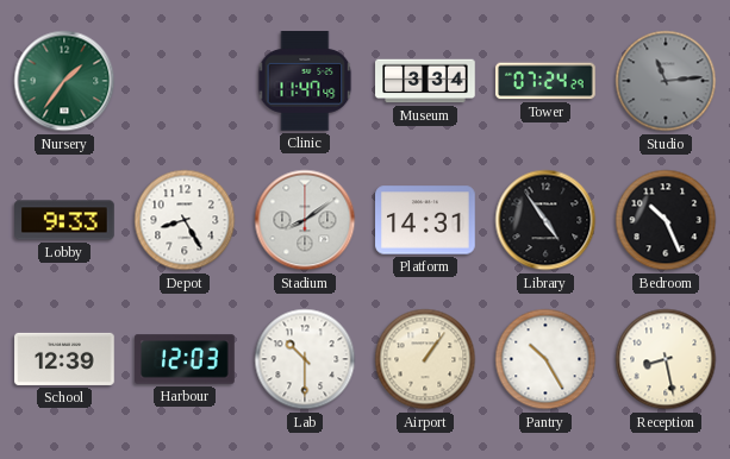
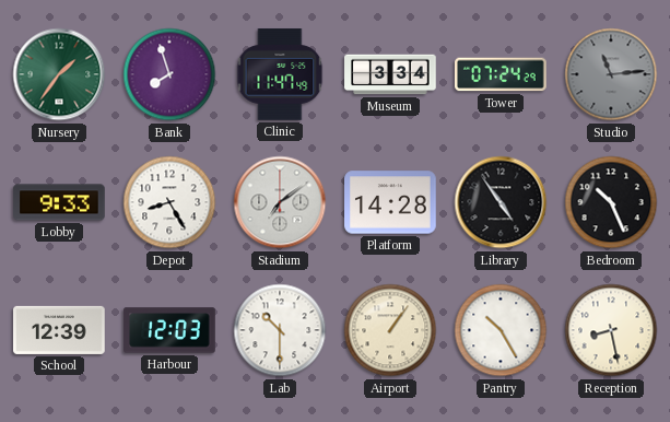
Bank: none -> 7:57 (169, 74)
Stadium: 8:09 -> 7:09 (280, 202)
Platform: 14:31 -> 14:28 (390, 202)
